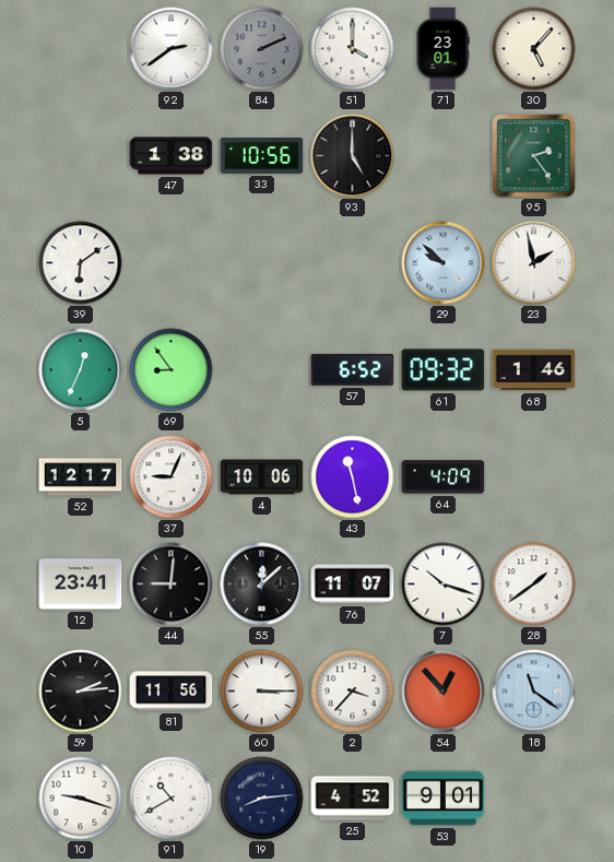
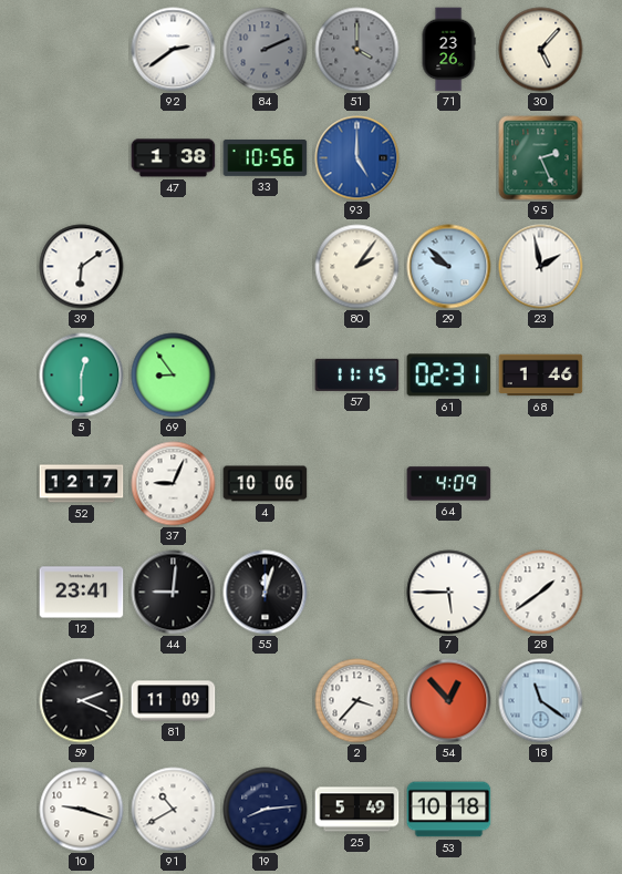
51 dial: white -> grey (357, 50)
71: 23:01 -> 23:26 (448, 50)
93 dial: black -> blue (357, 158)
95: 2:24 -> 2:26 (541, 158)
80: none -> 2:06 (357, 267)
5: 12:34 -> 12:30 (82, 376)
57: 6:52 -> 11:15 (357, 374)
61: 09:32 -> 02:31 (449, 376)
43: 11:28 -> none (353, 477)
55: 12:08 -> 12:03 (266, 593)
76: 11:07 -> none (353, 584)
7: 10:18 -> 5:45 (449, 593)
59: 2:14 -> 2:19 (82, 701)
81: 11:56 -> 11:09 (174, 701)
60: 3:15 -> none (262, 692)
25: 4:52 -> 5:49 (357, 810)
53: 9:01 -> 10:18 (449, 810)
